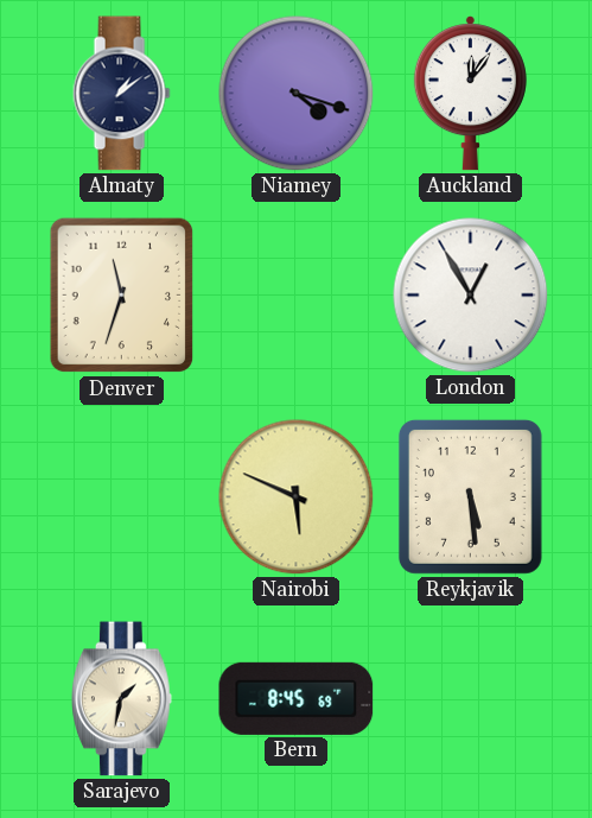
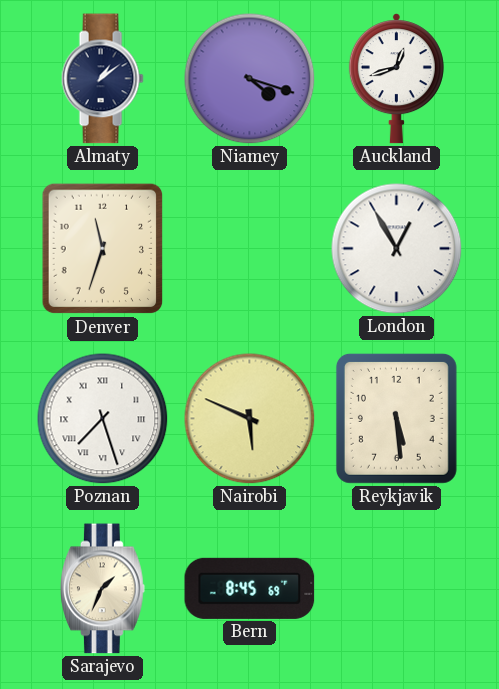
Auckland: 12:06 -> 12:42 (396, 79)
Poznan: none -> 7:27 (103, 419)
Sarajevo: 1:32 -> 1:34 (103, 589)
